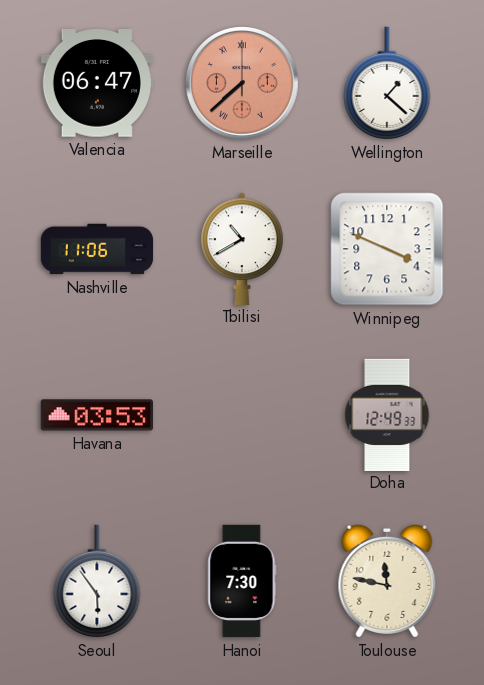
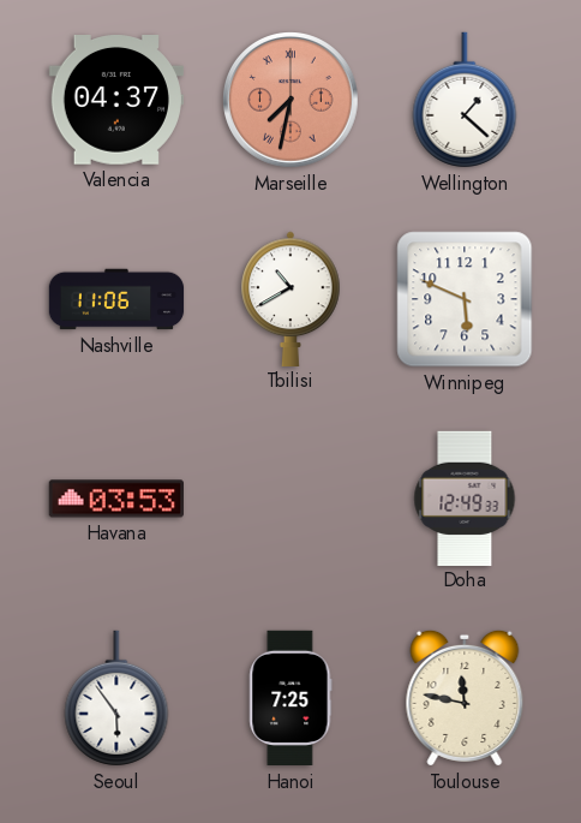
Valencia: 06:47 -> 04:37 (116, 101)
Marseille: 7:38 -> 7:32 (292, 101)
Winnipeg: 3:49 -> 5:49 (465, 299)
Hanoi: 7:30 -> 7:25 (290, 698)
